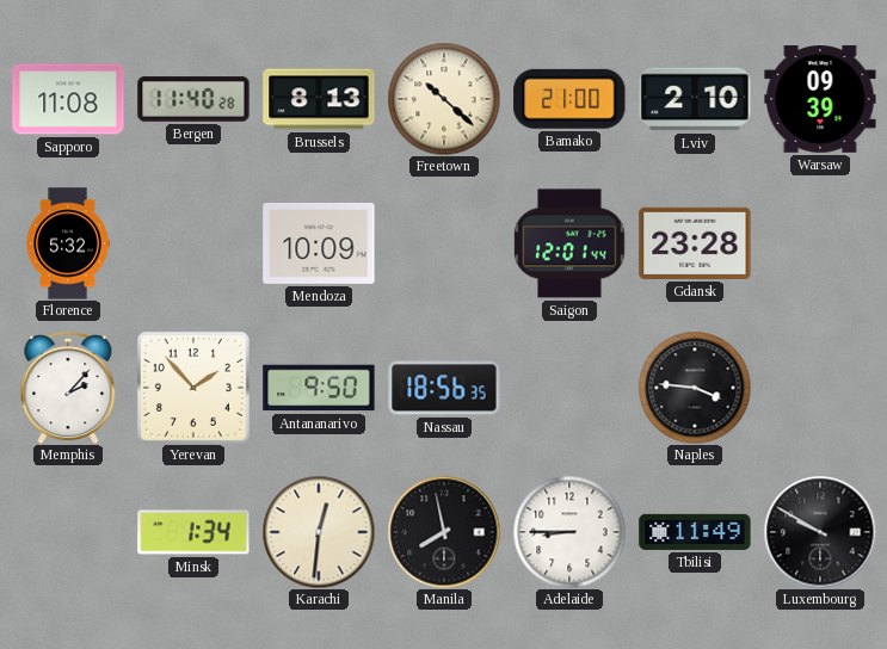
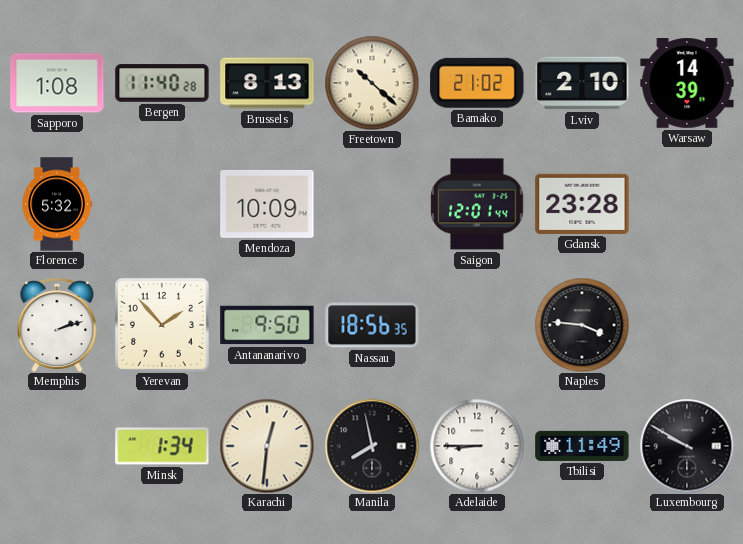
Sapporo: 11:08 -> 1:08 (57, 83)
Bamako: 21:00 -> 21:02 (477, 83)
Warsaw: 09:39 -> 14:39 (687, 84)
Memphis: 2:07 -> 2:12 (57, 325)
